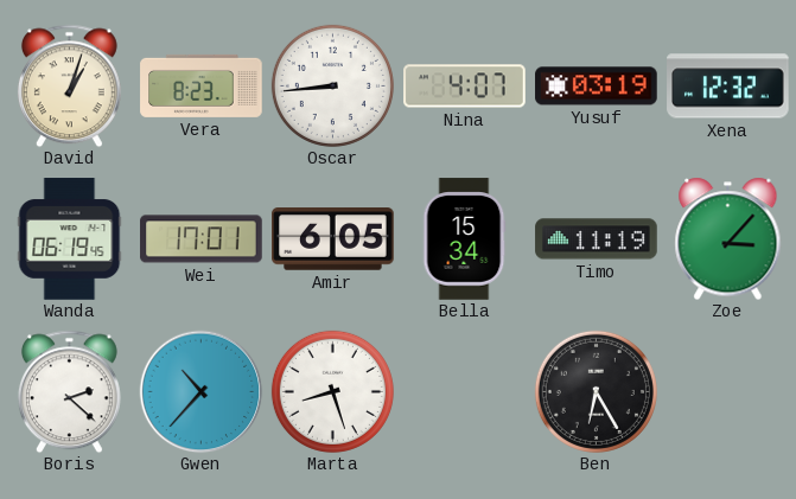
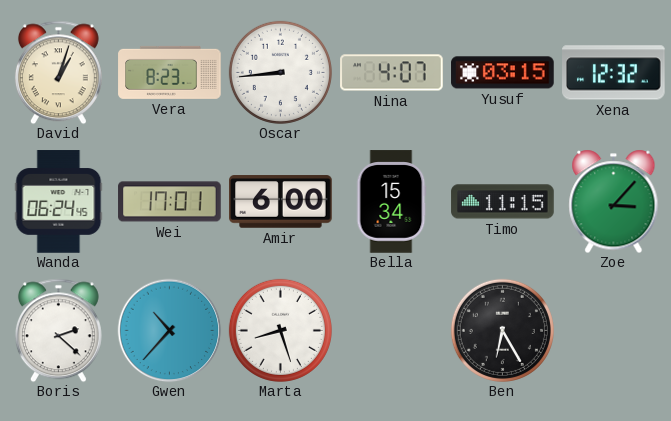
Yusuf: 03:19 -> 03:15 (503, 73)
Wanda: 06:19 -> 06:24 (59, 202)
Amir: 6:05 -> 6:00 (281, 202)
Timo: 11:19 -> 11:15 (503, 202)
